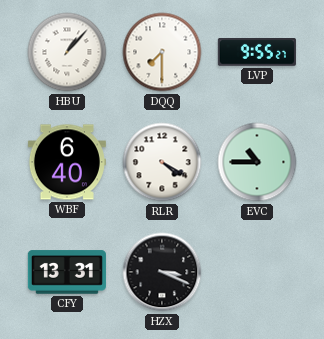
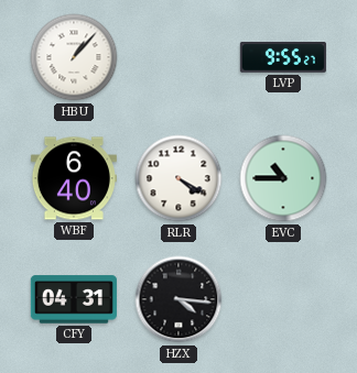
DQQ: 7:30 -> none (162, 52)
CFY: 13:31 -> 04:31 (74, 299)
HZX: 3:19 -> 4:16 (178, 299)
